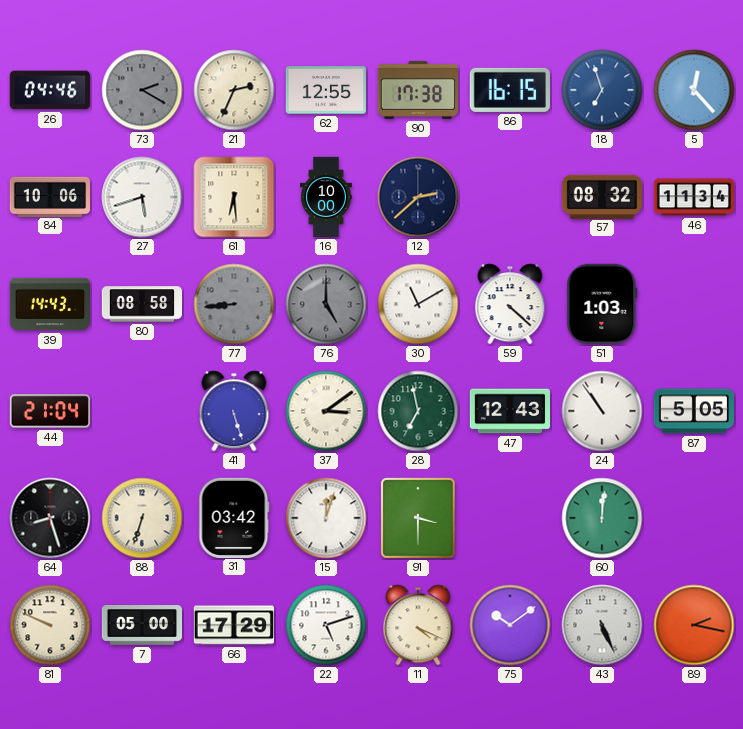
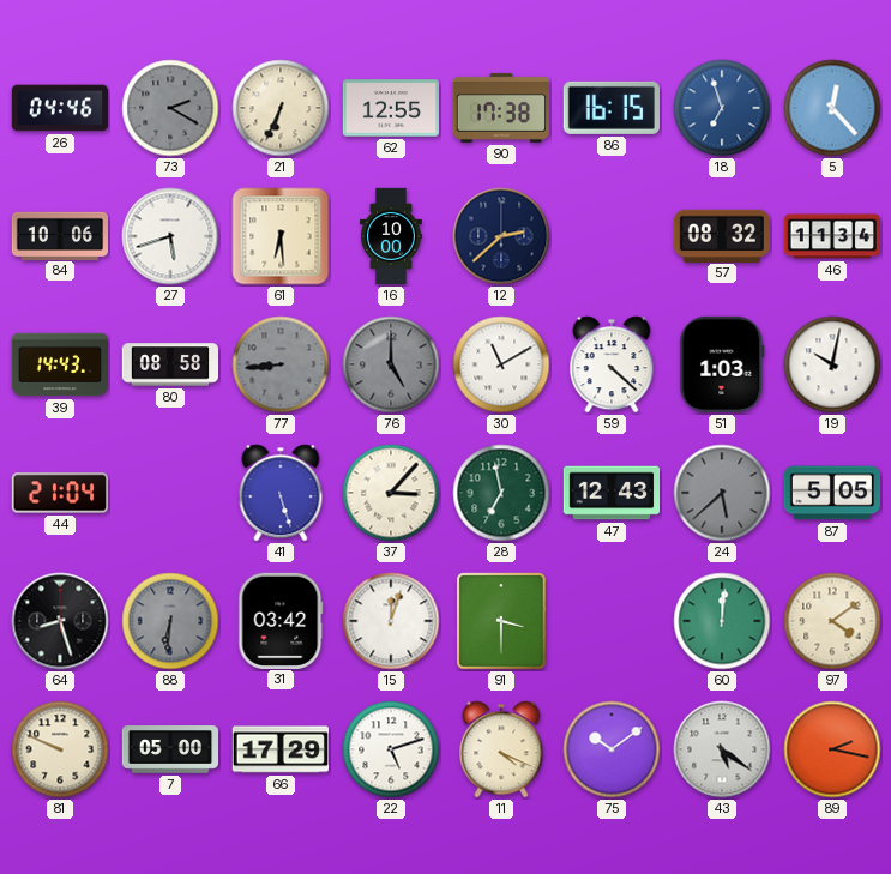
21: 2:34 -> 6:34 (281, 108)
19: none -> 10:02 (832, 364)
37: 3:09 -> 3:07 (391, 493)
24: 10:54 -> 5:38 (722, 493)
24 dial: white -> grey (722, 493)
88: 6:33 -> 6:31 (170, 621)
88 dial: cream -> grey (170, 621)
97: none -> 4:09 (832, 621)
43: 5:26 -> 5:21 (722, 749)
